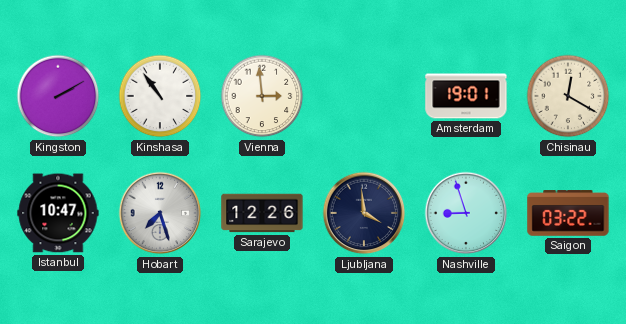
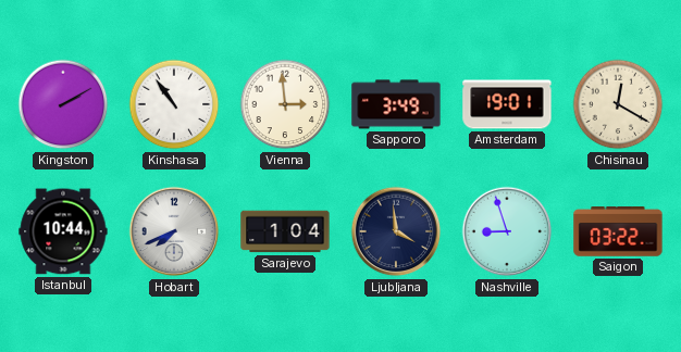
Sapporo: none -> 3:49 (396, 104)
Istanbul: 10:47 -> 10:44 (63, 231)
Hobart: 7:27 -> 7:41 (174, 231)
Sarajevo: 12:26 -> 1:04 (285, 231)
